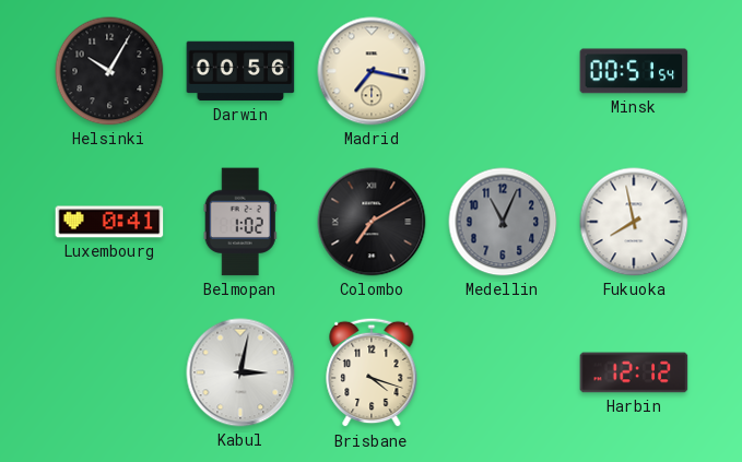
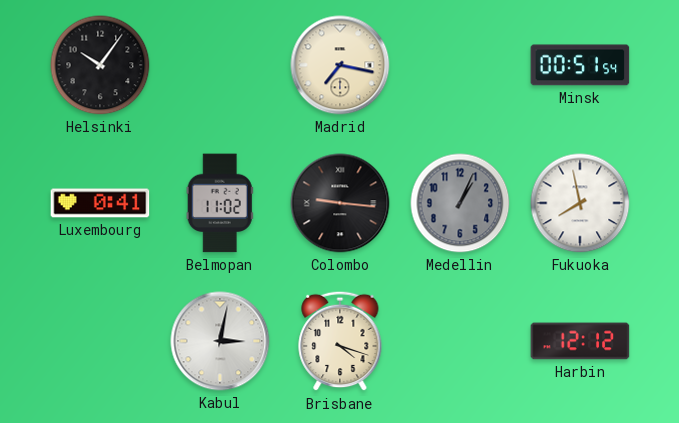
Helsinki: 10:05 -> 10:06 (100, 65)
Darwin: 00:56 -> none (240, 71)
Belmopan: 1:02 -> 11:02 (220, 203)
Colombo: 7:10 -> 9:16 (340, 203)
Medellin: 11:04 -> 1:04 (460, 203)
